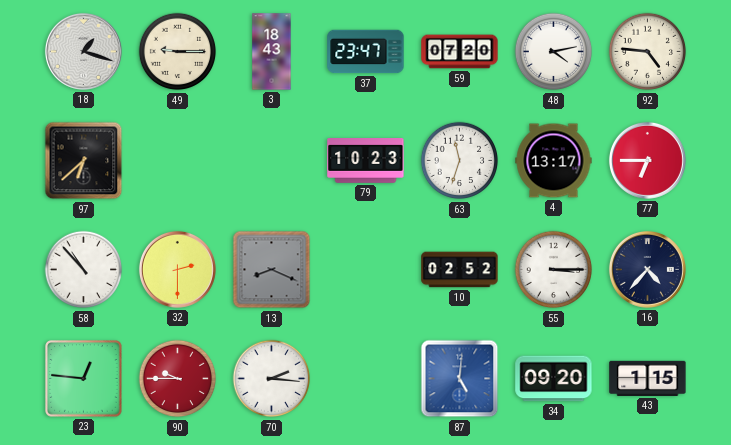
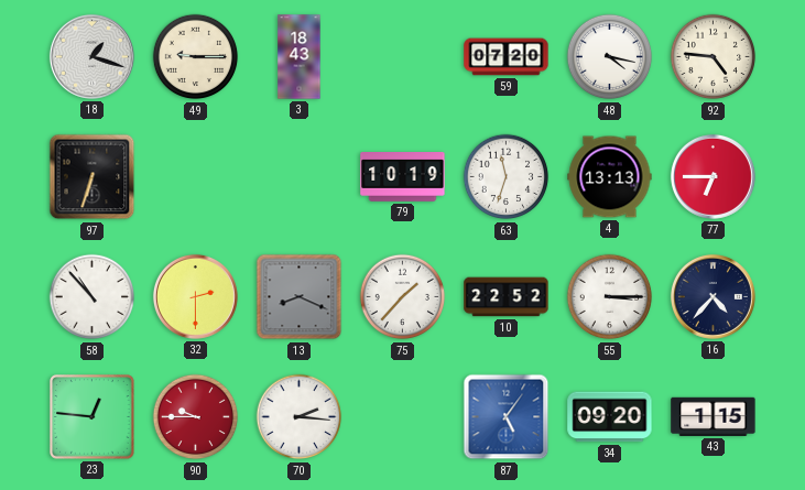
37: 23:47 -> none (366, 52)
48: 4:13 -> 4:17 (610, 57)
97: 6:38 -> 6:33 (93, 177)
79: 10:23 -> 10:19 (403, 177)
4: 13:17 -> 13:13 (610, 177)
75: none -> 1:37 (403, 297)
10: 02:52 -> 22:52 (507, 297)
87: 5:01 -> 5:06 (507, 417)
